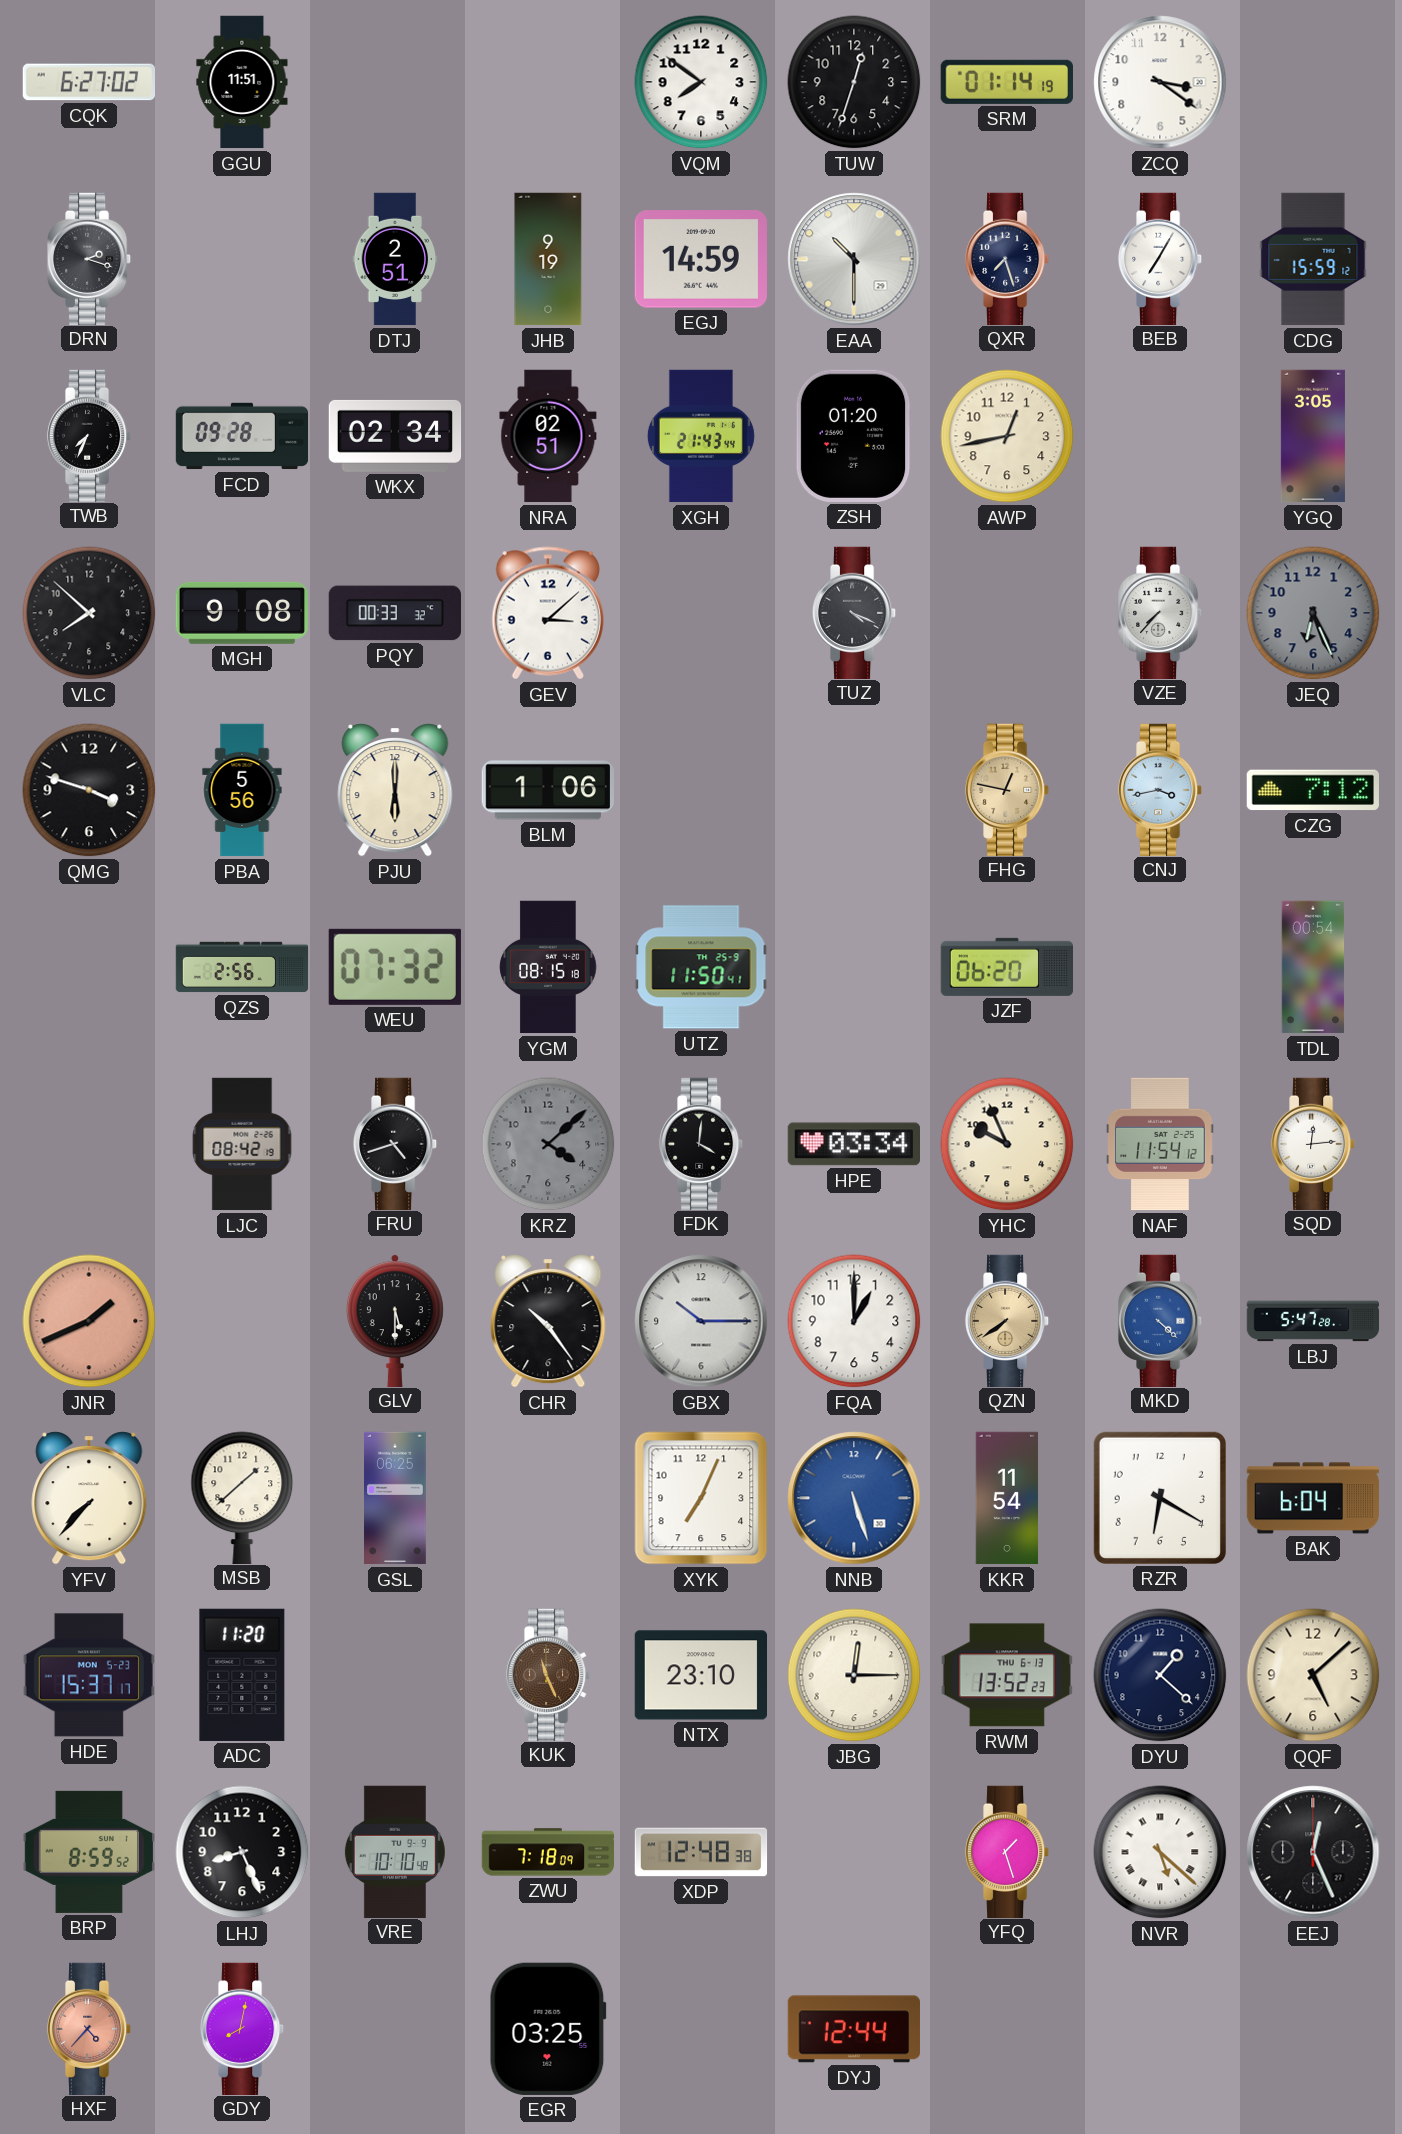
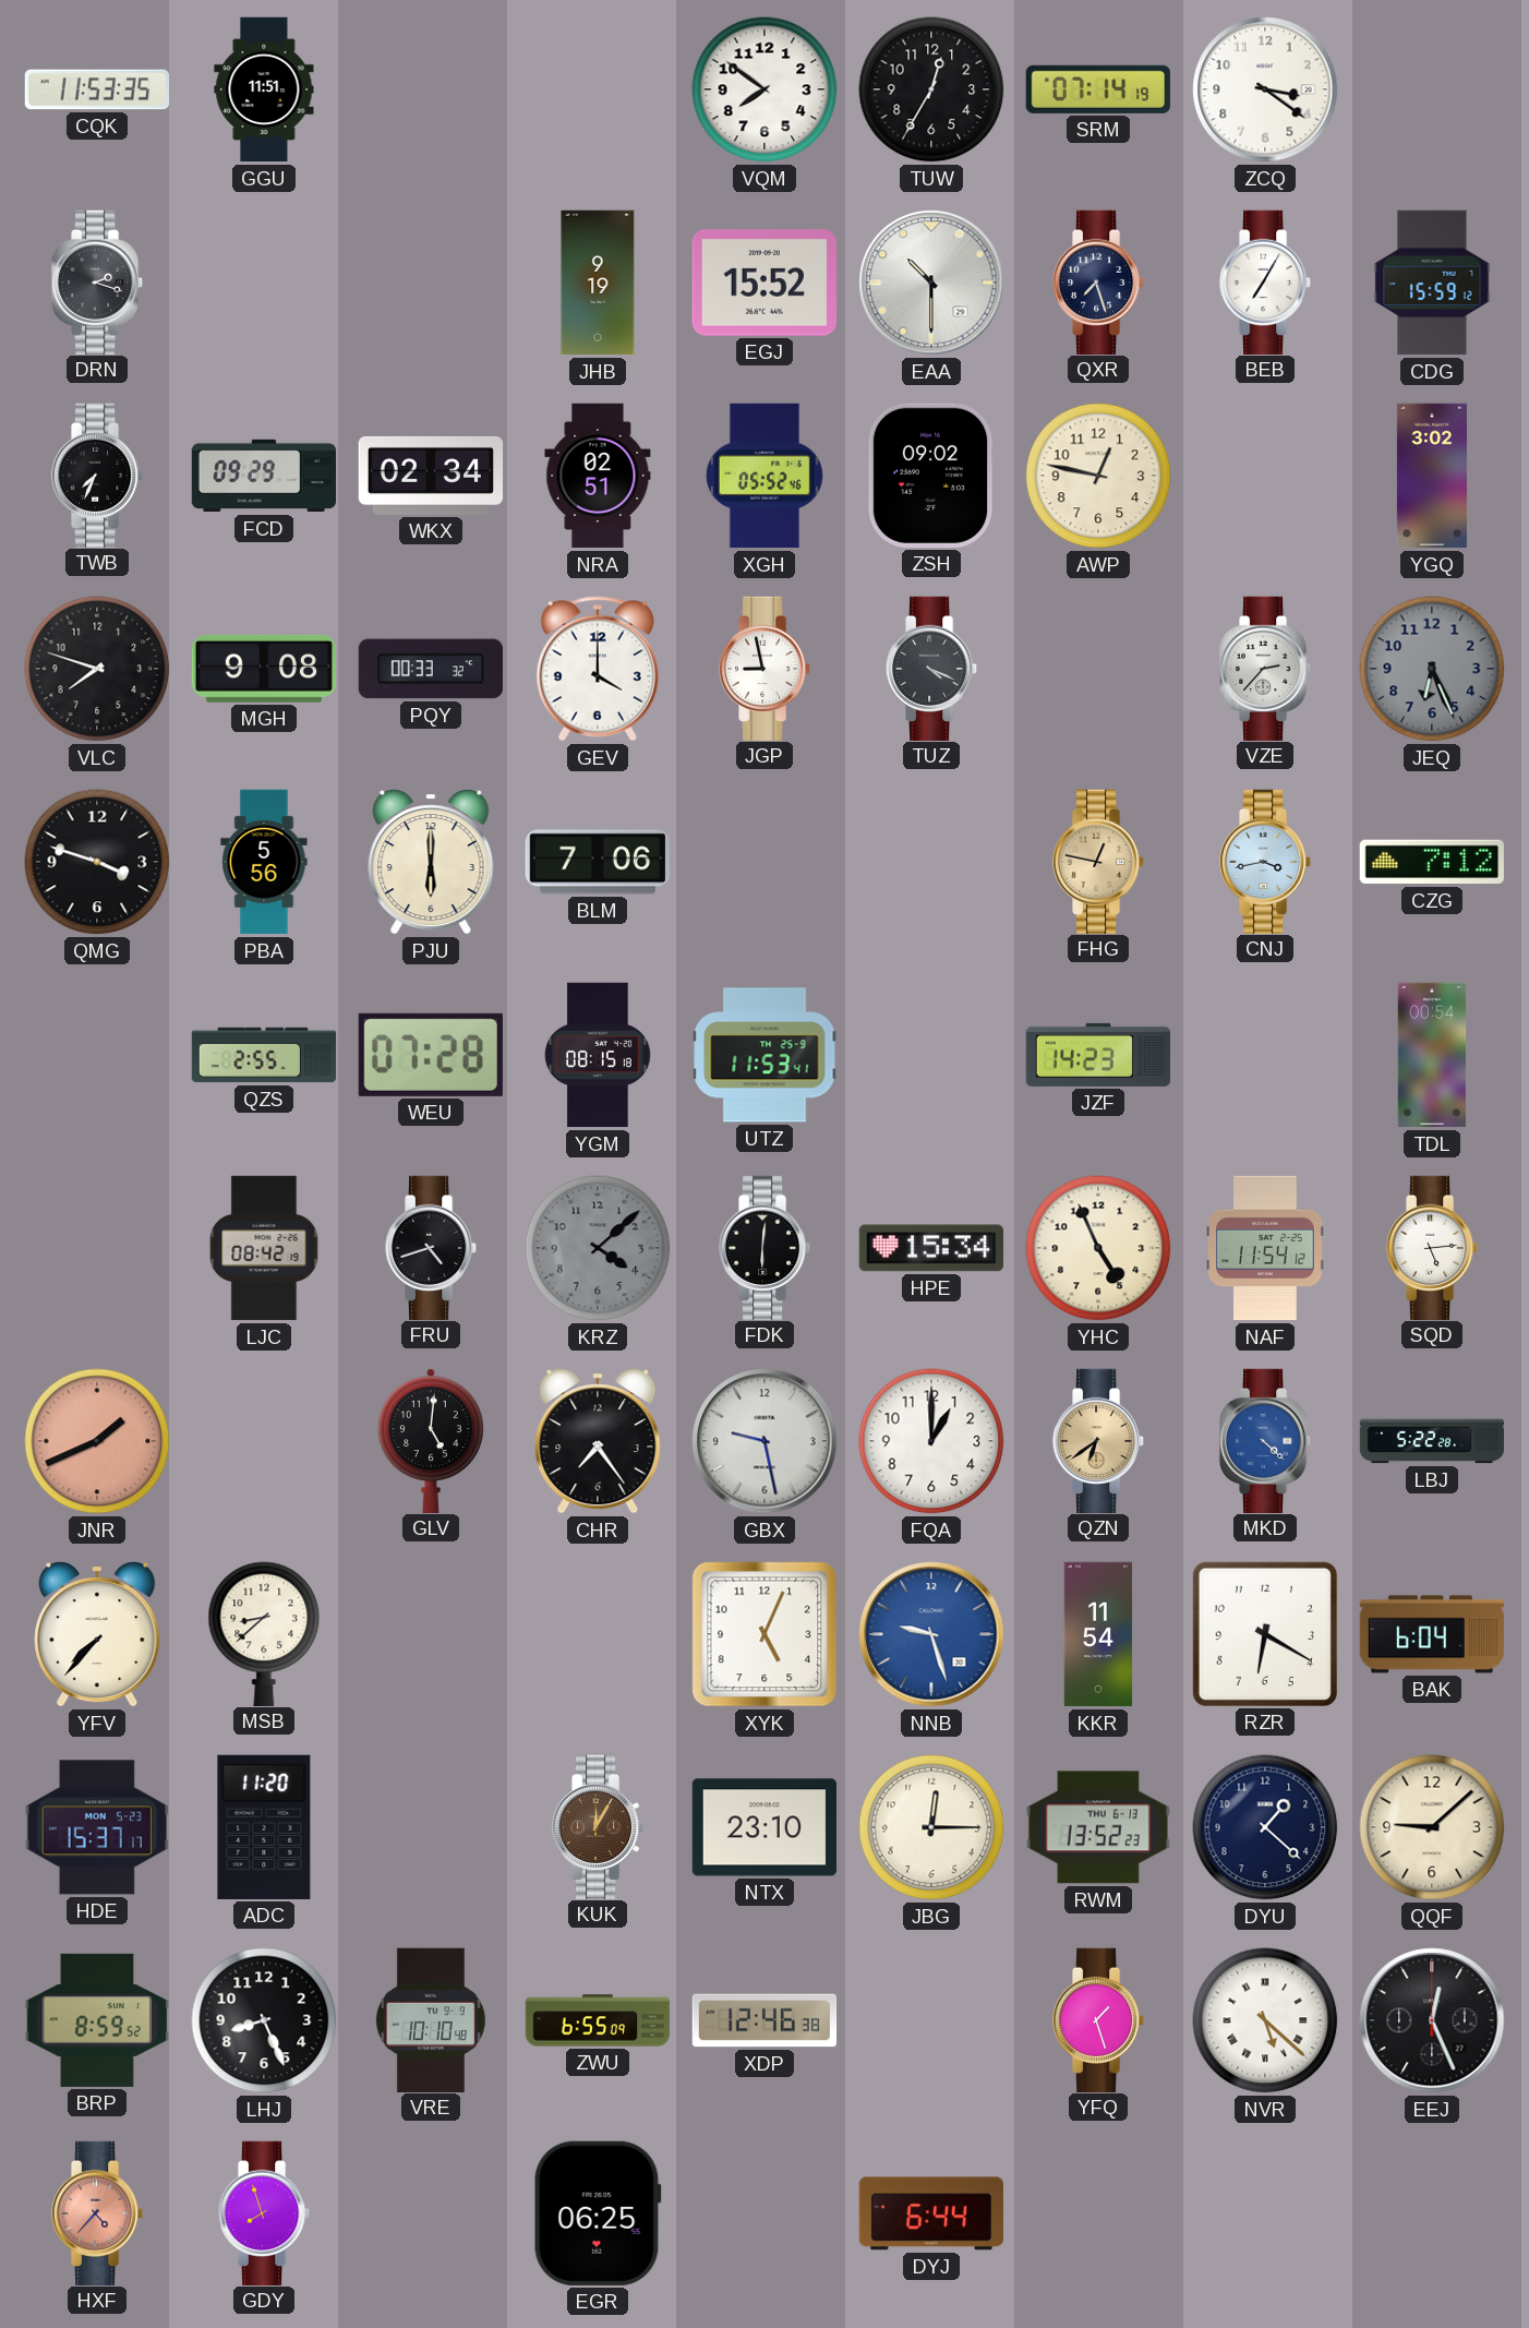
CQK: 6:27 -> 11:53 (96, 89)
TUW: 12:33 -> 12:35 (931, 89)
SRM: 01:14 -> 07:14 (1098, 89)
DTJ: 2:51 -> none (395, 259)
EGJ: 14:59 -> 15:52 (765, 283)
FCD: 09:28 -> 09:29 (264, 476)
XGH: 21:43 -> 05:52 (765, 476)
ZSH: 01:20 -> 09:02 (931, 476)
AWP: 12:43 -> 12:47 (1098, 476)
YGQ: 3:05 -> 3:02 (1432, 476)
VLC: 7:52 -> 7:48 (97, 669)
GEV: 3:08 -> 4:00 (597, 669)
JGP: none -> 8:58 (765, 668)
VZE: 7:37 -> 2:37 (1265, 668)
BLM: 1:06 -> 7:06 (597, 862)
QZS: 2:56 -> 2:55 (264, 1055)
WEU: 07:32 -> 07:28 (431, 1055)
UTZ: 11:50 -> 11:53 (765, 1055)
JZF: 06:20 -> 14:23 (1097, 1055)
FDK: 4:01 -> 6:01 (765, 1247)
HPE: 03:34 -> 15:34 (930, 1248)
YHC: 9:56 -> 4:56 (1098, 1248)
SQD: 12:14 -> 5:14 (1432, 1247)
GLV: 5:30 -> 5:01 (431, 1440)
CHR: 10:24 -> 7:24 (598, 1442)
GBX: 10:15 -> 9:28 (765, 1441)
QZN: 7:39 -> 6:39 (1098, 1440)
LBJ: 5:47 -> 5:22 (1432, 1441)
MSB: 1:38 -> 8:38 (264, 1633)
GSL: 06:25 -> none (396, 1498)
XYK: 7:04 -> 5:04 (765, 1634)
NNB: 5:27 -> 9:27 (931, 1634)
KUK: 11:26 -> 12:05 (598, 1826)
QQF: 5:08 -> 9:08 (1432, 1827)
ZWU: 7:18 -> 6:55 (598, 2020)
XDP: 12:48 -> 12:46 (765, 2020)
GDY: 8:02 -> 7:57 (264, 2212)
EGR: 03:25 -> 06:25 (598, 2213)
DYJ: 12:44 -> 6:44 (931, 2213)
